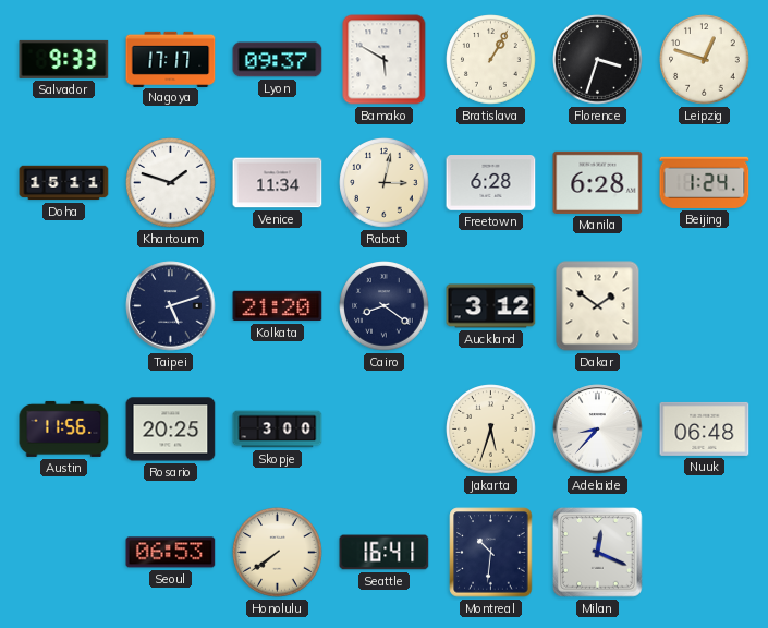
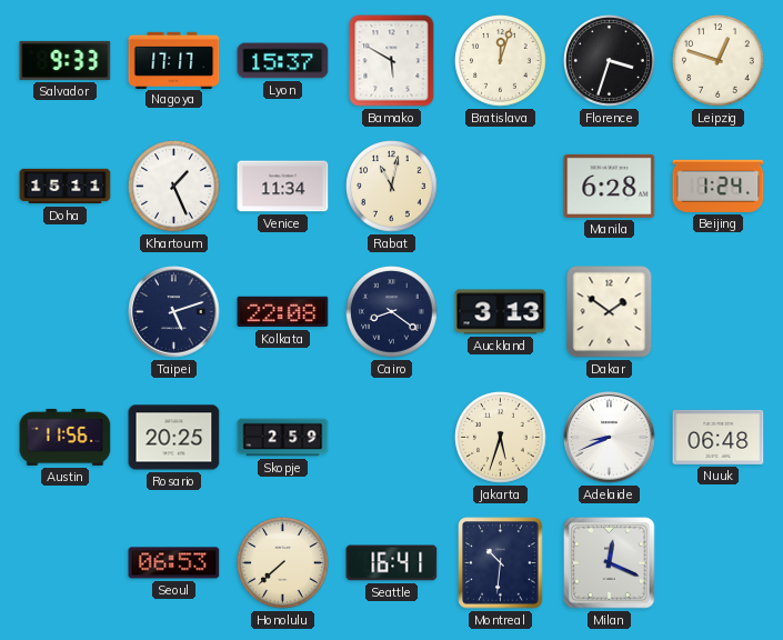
Lyon: 09:37 -> 15:37 (283, 61)
Bratislava: 1:05 -> 12:03 (501, 61)
Khartoum: 1:48 -> 1:26 (174, 187)
Rabat: 3:02 -> 11:02 (392, 187)
Freetown: 6:28 -> none (491, 183)
Kolkata: 21:20 -> 22:08 (283, 312)
Auckland: 3:12 -> 3:13 (501, 312)
Skopje: 3:00 -> 2:59 (283, 438)
Adelaide: 8:37 -> 8:41 (610, 438)
Honolulu: 7:39 -> 7:38 (283, 563)
